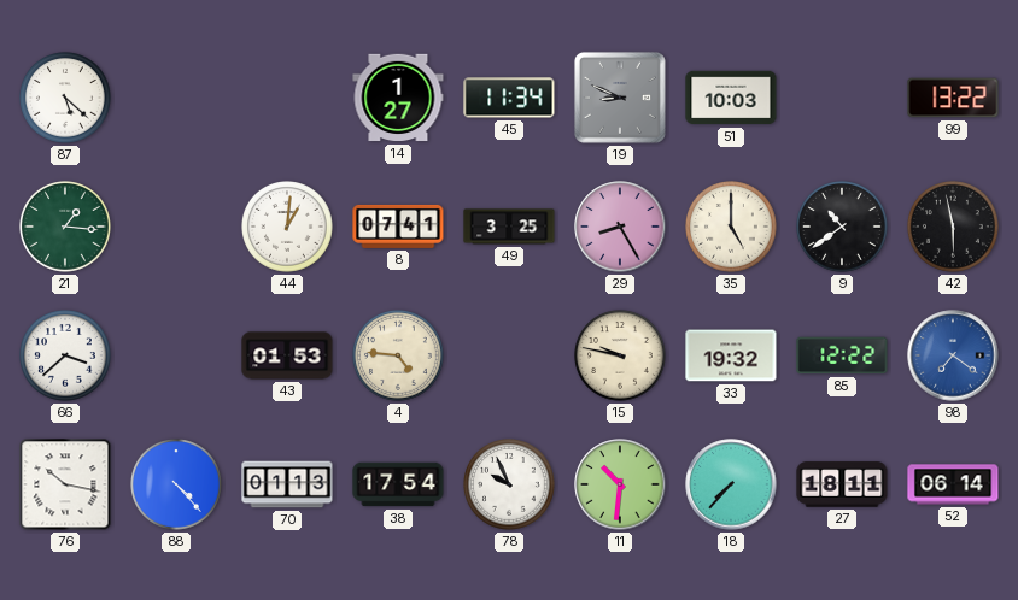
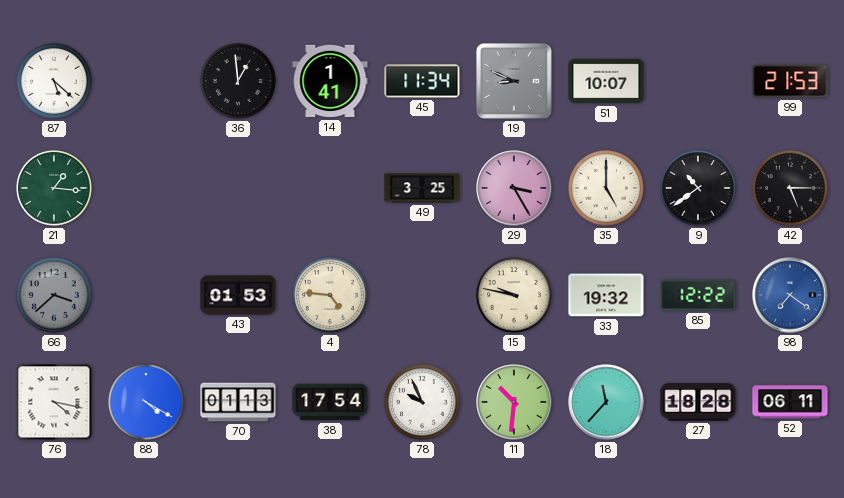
36: none -> 12:59 (239, 82)
14: 1:27 -> 1:41 (330, 81)
51: 10:03 -> 10:07 (606, 81)
99: 13:22 -> 21:53 (790, 81)
44: 1:01 -> none (288, 228)
8: 07:41 -> none (398, 227)
29: 8:25 -> 3:25 (514, 188)
42: 5:58 -> 5:15 (791, 189)
66 dial: white -> grey (55, 296)
76: 10:17 -> 4:17 (54, 402)
88: 4:23 -> 4:20 (147, 403)
18: 7:37 -> 11:37 (606, 402)
27: 18:11 -> 18:28 (698, 402)
52: 06:14 -> 06:11 (790, 402)
